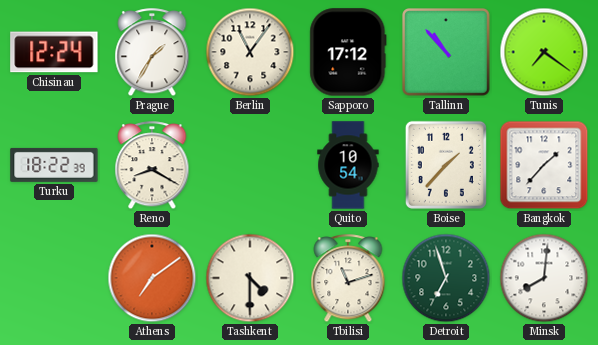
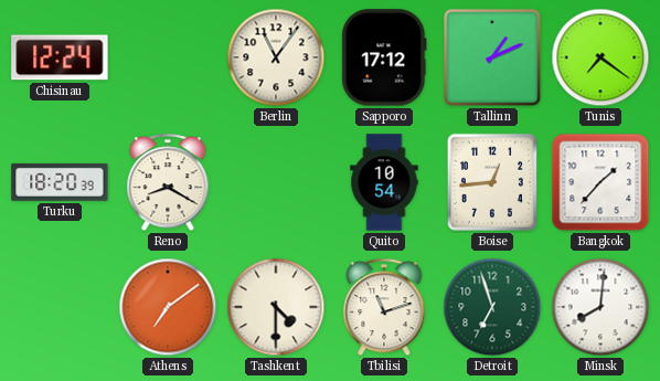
Prague: 1:35 -> none (152, 53)
Tallinn: 10:53 -> 1:11 (493, 59)
Turku: 18:22 -> 18:20 (60, 182)
Boise: 1:37 -> 12:44 (492, 182)
